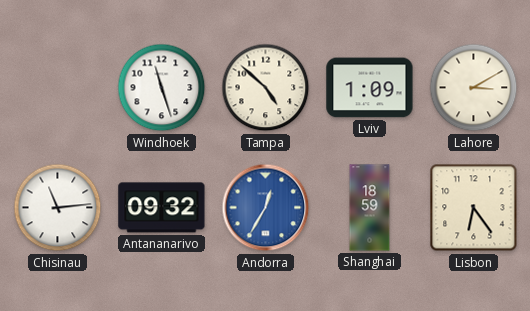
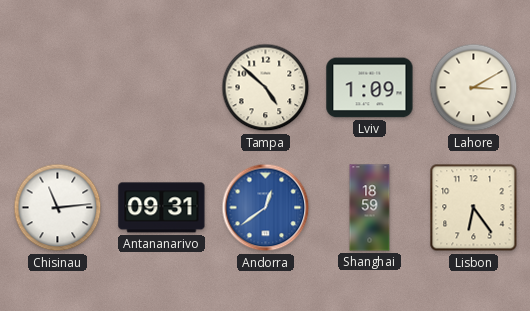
Windhoek: 11:27 -> none (162, 88)
Antananarivo: 09:32 -> 09:31 (162, 208)
Andorra: 12:35 -> 12:39 (266, 208)
